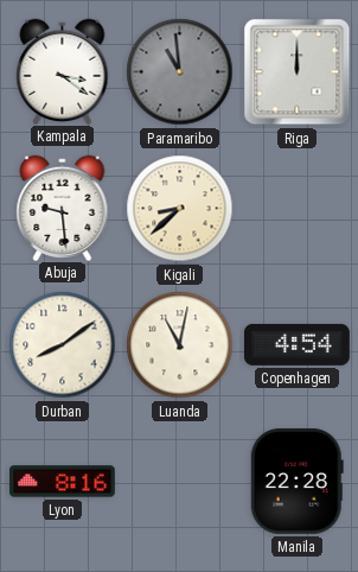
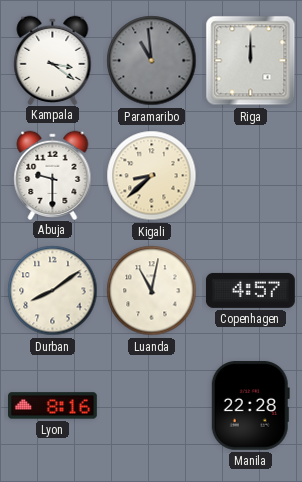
Abuja: 9:29 -> 9:30 (53, 175)
Copenhagen: 4:54 -> 4:57 (250, 290)
